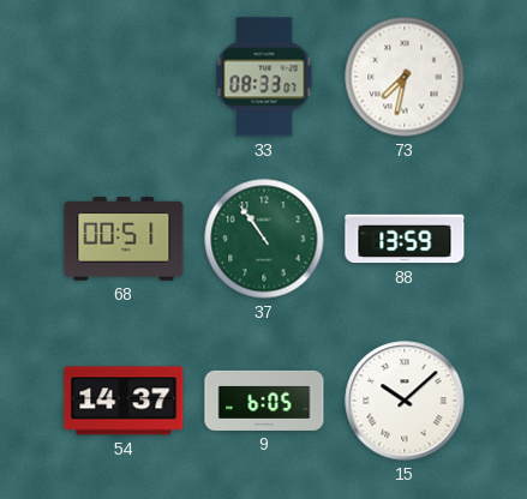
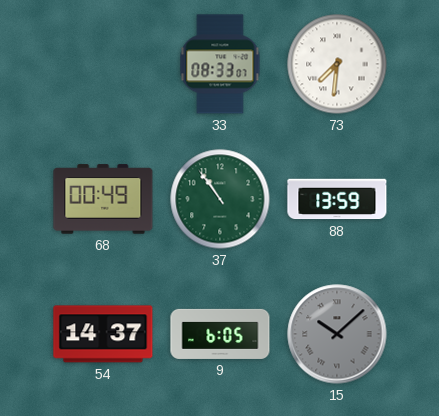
73: 7:32 -> 7:31 (337, 64)
68: 00:51 -> 00:49 (103, 199)
15 dial: white -> grey (337, 334)
